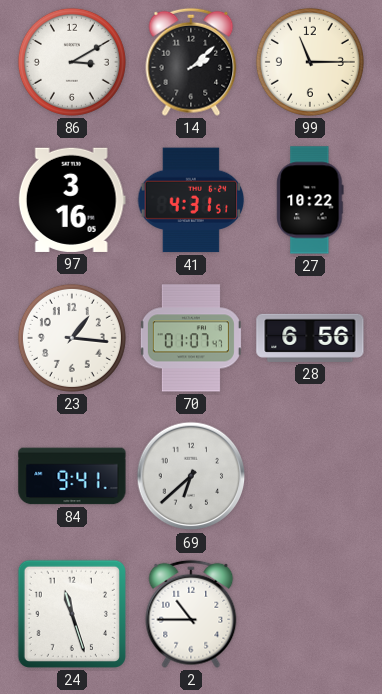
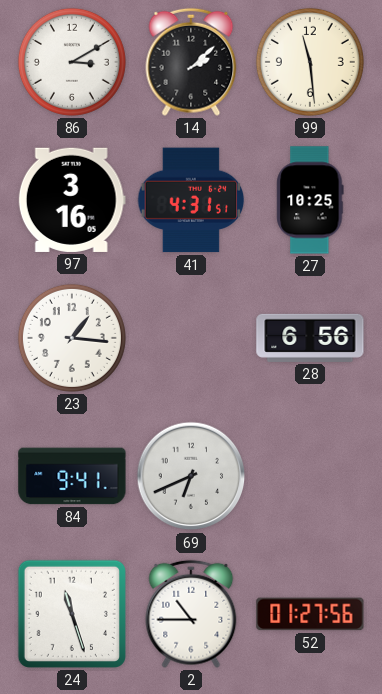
99: 11:15 -> 11:29 (310, 62)
27: 10:22 -> 10:25 (310, 200)
70: 01:07 -> none (191, 338)
69: 6:38 -> 6:41 (191, 476)
52: none -> 01:27 (310, 614)
